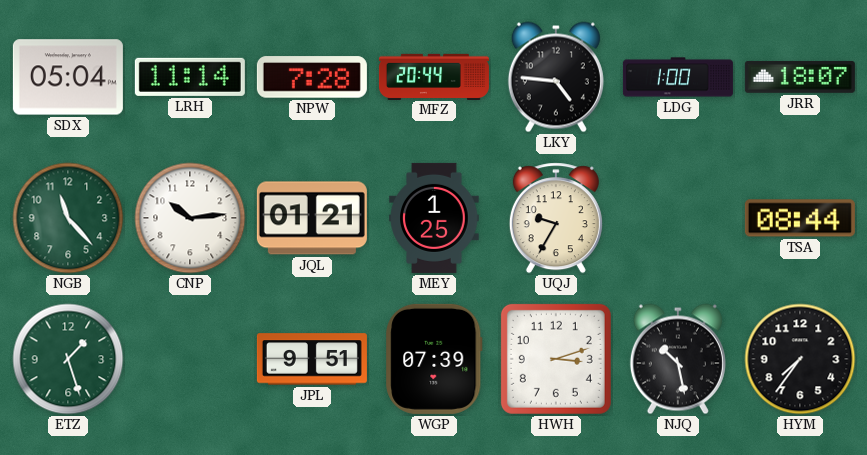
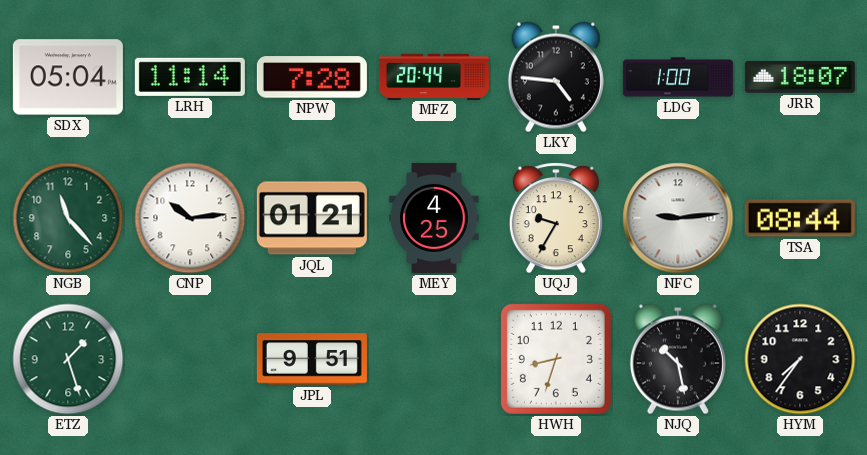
MEY: 1:25 -> 4:25 (434, 218)
NFC: none -> 9:14 (678, 218)
WGP: 07:39 -> none (434, 359)
HWH: 3:12 -> 8:33 (556, 359)
